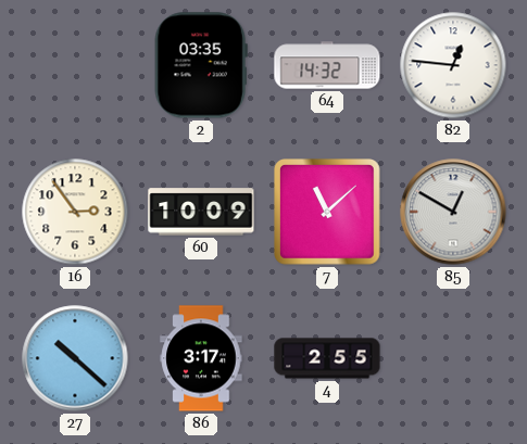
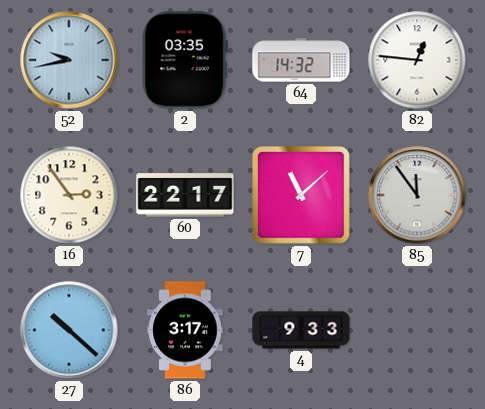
52: none -> 9:43 (69, 60)
60: 10:09 -> 22:17 (185, 195)
85: 12:50 -> 11:54 (417, 195)
4: 2:55 -> 9:33 (301, 330)
